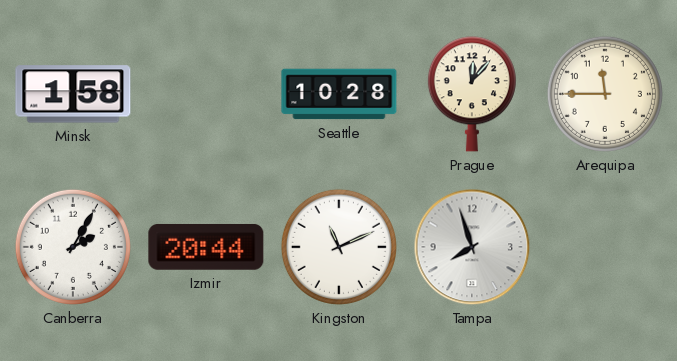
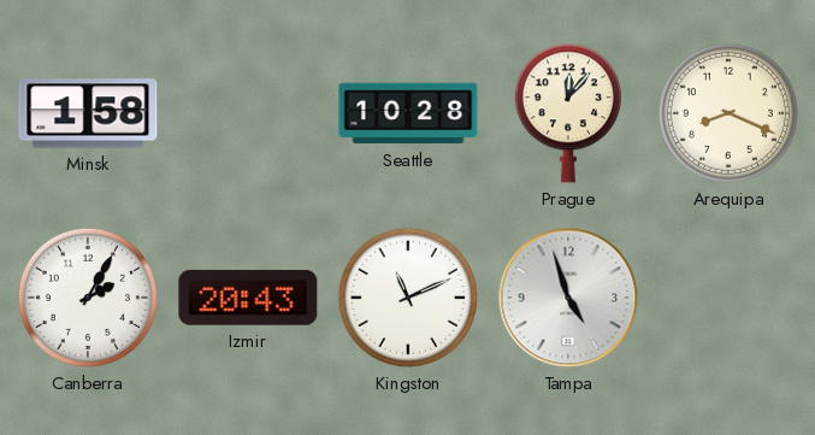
Arequipa: 11:45 -> 8:19 (728, 113)
Izmir: 20:44 -> 20:43 (248, 298)
Tampa: 7:57 -> 4:57 (568, 298)
